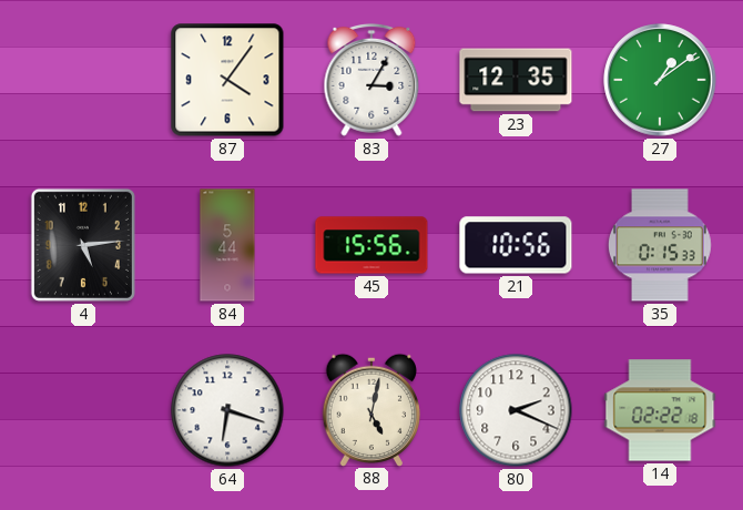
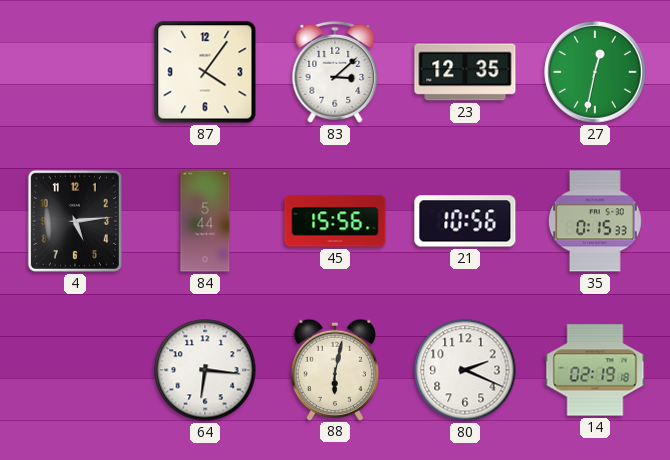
83: 3:05 -> 3:08 (335, 72)
27: 1:09 -> 12:32 (595, 72)
64: 6:18 -> 6:16 (205, 370)
88: 5:02 -> 6:02 (334, 369)
14: 02:22 -> 02:19 (595, 370)
